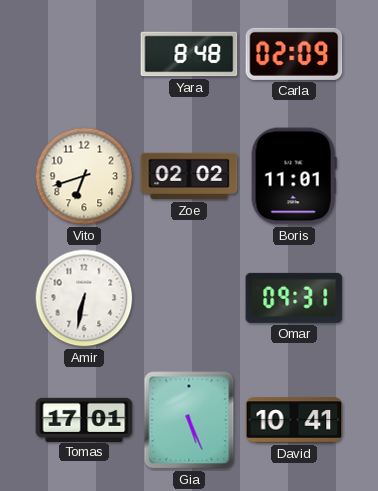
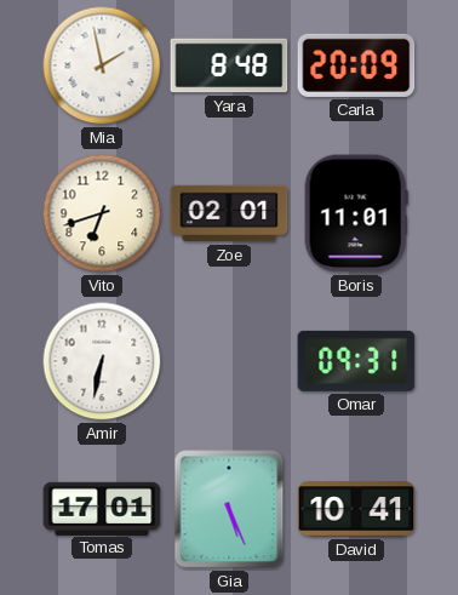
Mia: none -> 1:58 (102, 65)
Carla: 02:09 -> 20:09 (356, 65)
Zoe: 02:02 -> 02:01 (229, 213)
